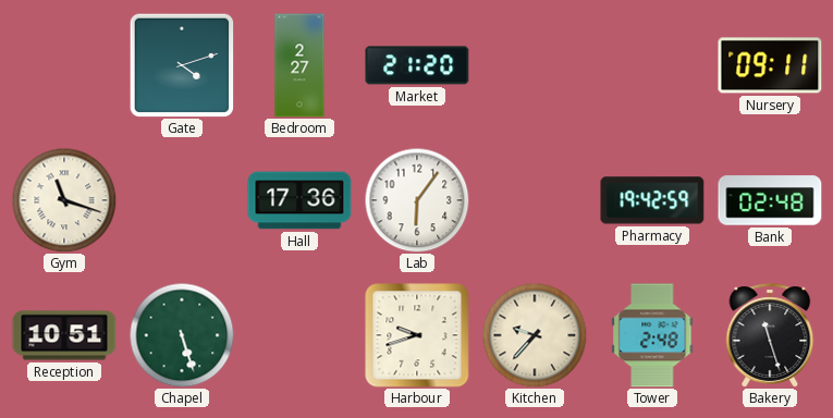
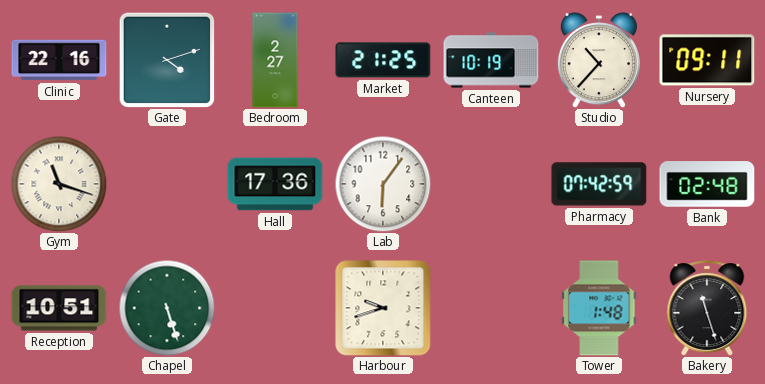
Clinic: none -> 22:16 (59, 60)
Market: 21:20 -> 21:25 (383, 60)
Canteen: none -> 10:19 (491, 60)
Studio: none -> 10:37 (599, 60)
Pharmacy: 19:42 -> 07:42 (599, 184)
Kitchen: 9:37 -> none (535, 335)
Tower: 2:48 -> 1:48 (599, 308)
